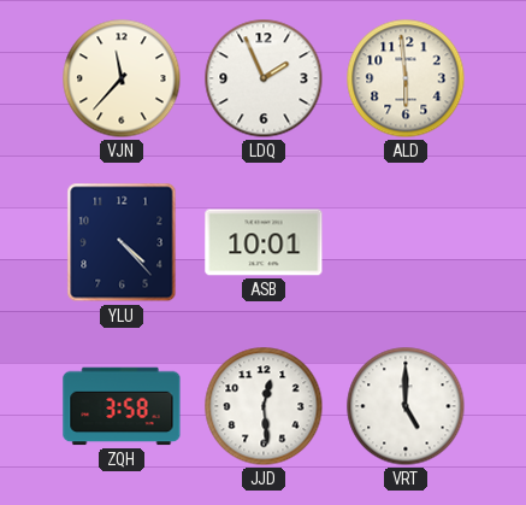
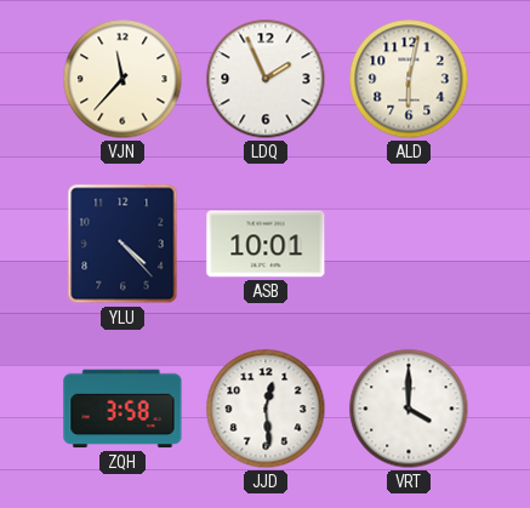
ALD: 5:59 -> 6:02 (409, 79)
VRT: 5:00 -> 4:00 (409, 409)
